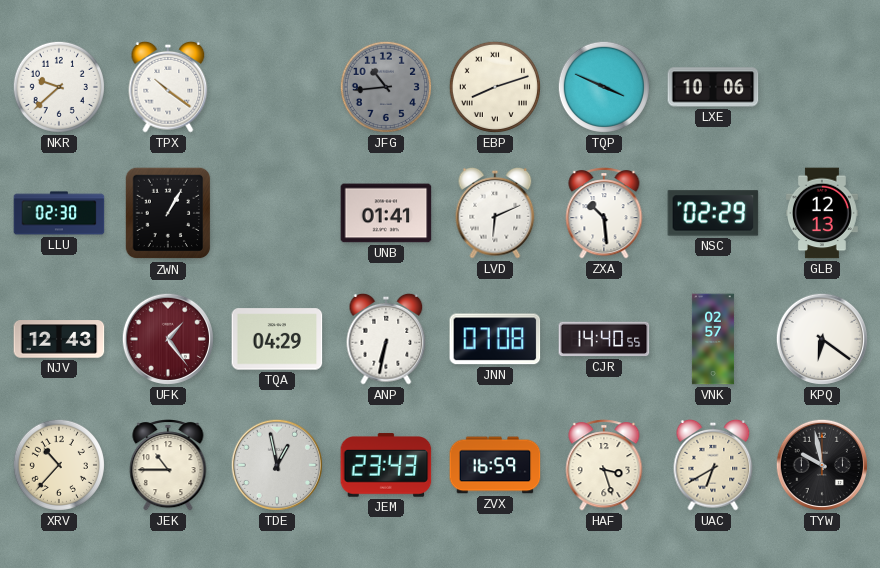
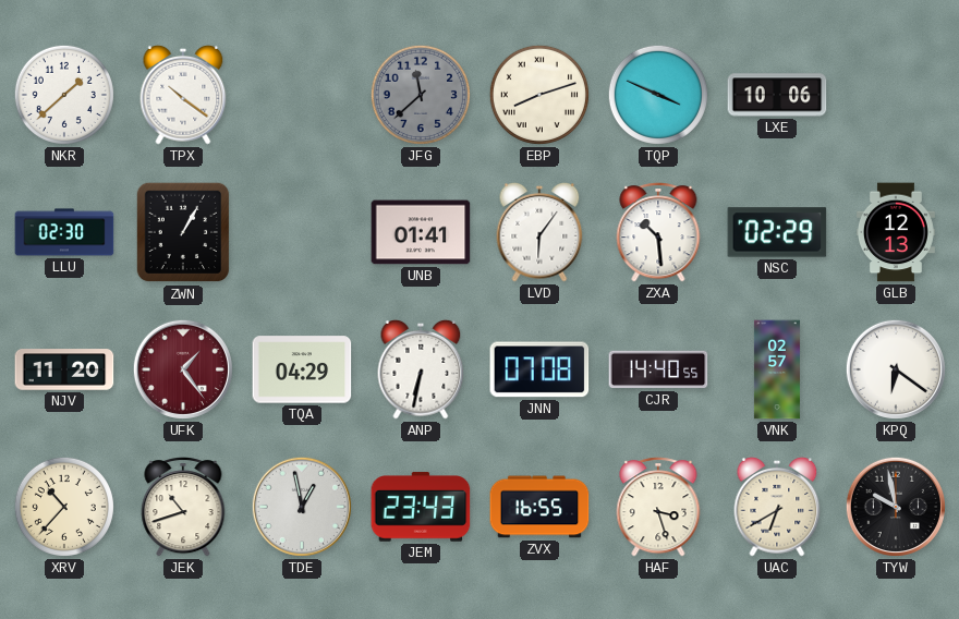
NKR: 9:38 -> 1:38 (64, 95)
JFG: 10:44 -> 11:38 (421, 95)
LVD: 6:11 -> 6:06 (539, 232)
NJV: 12:43 -> 11:20 (64, 369)
JEK: 10:45 -> 10:42 (183, 507)
ZVX: 16:59 -> 16:55 (539, 507)
